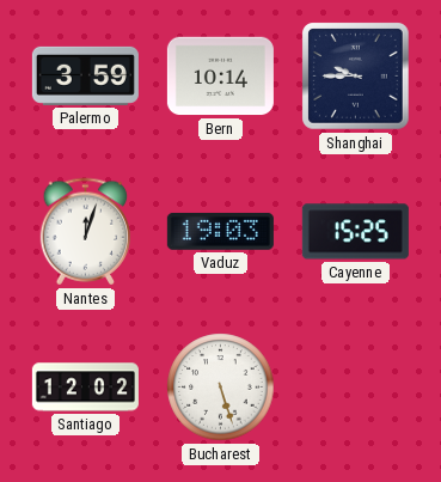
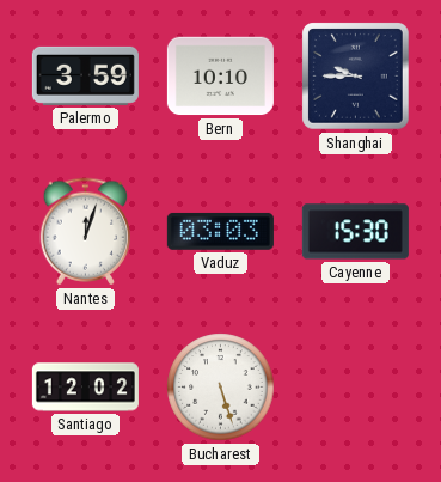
Bern: 10:14 -> 10:10 (220, 77)
Vaduz: 19:03 -> 03:03 (220, 231)
Cayenne: 15:25 -> 15:30 (355, 232)
